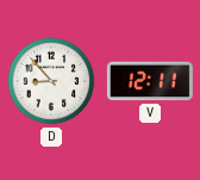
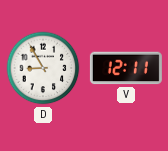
D: 8:53 -> 8:55 (43, 68)
